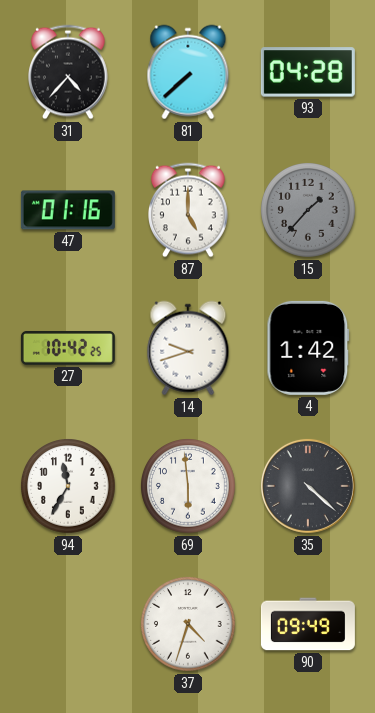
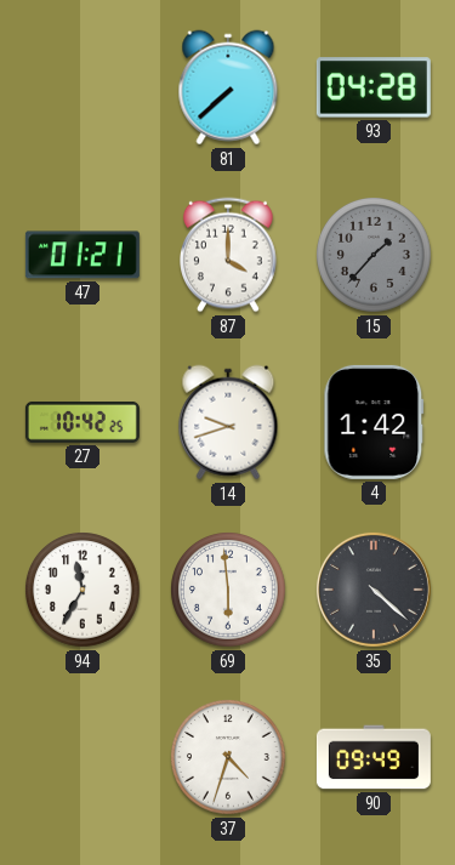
31: 4:37 -> none (69, 72)
47: 01:16 -> 01:21 (83, 255)
87: 5:00 -> 4:00 (229, 255)
